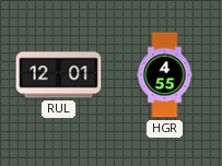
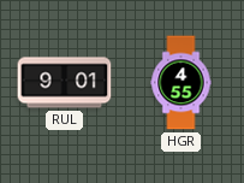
RUL: 12:01 -> 9:01 (65, 83)
